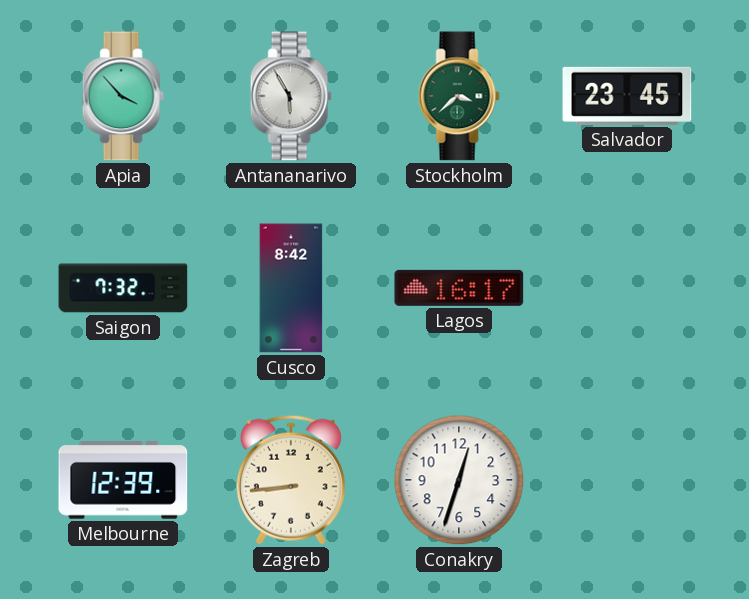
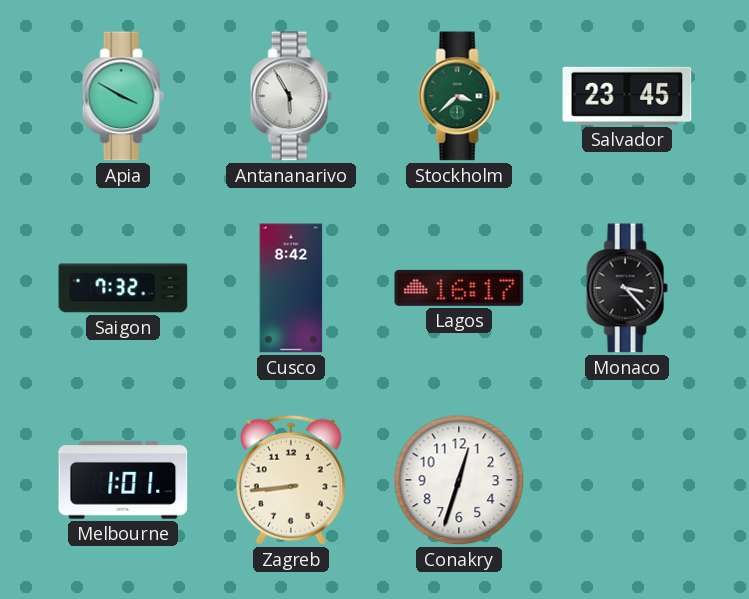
Apia: 3:53 -> 3:50 (123, 96)
Monaco: none -> 3:23 (627, 288)
Melbourne: 12:39 -> 1:01 (123, 481)
